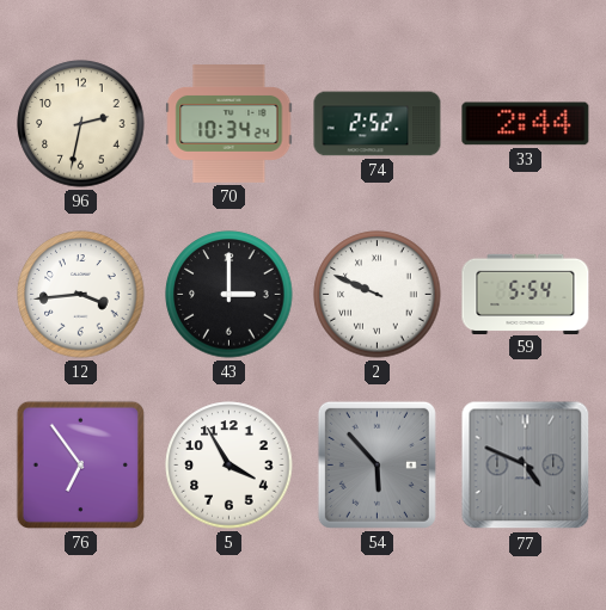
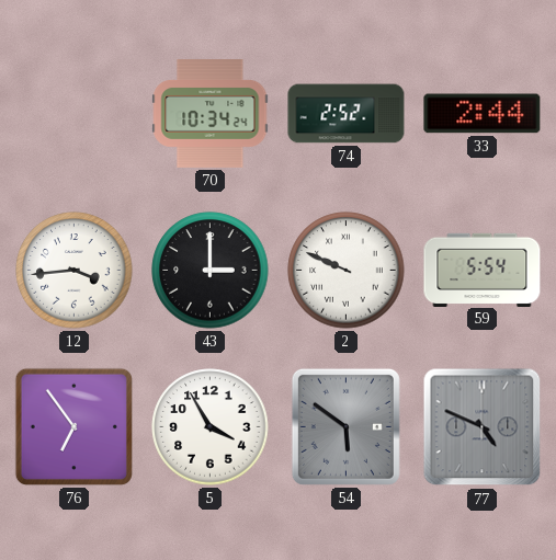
96: 2:32 -> none (81, 124)
54: 5:53 -> 5:51 (345, 426)
